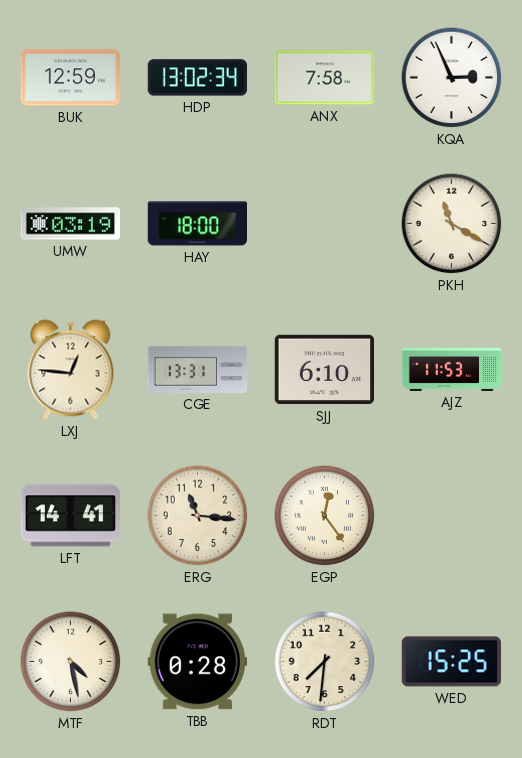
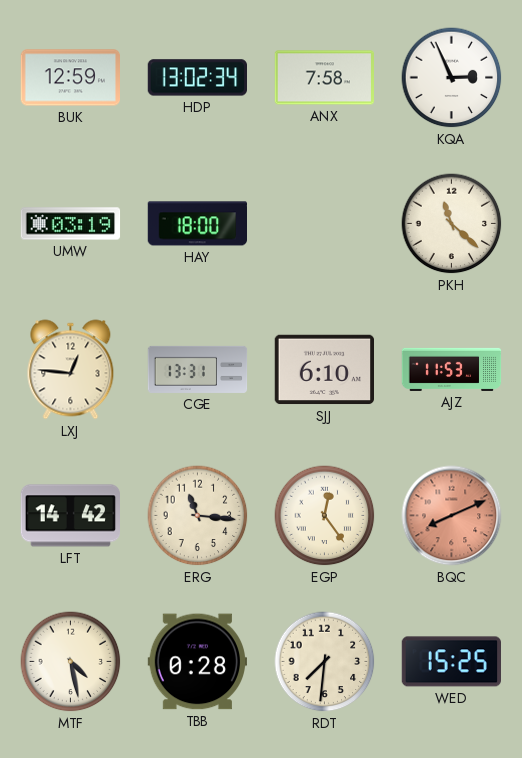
PKH: 11:20 -> 11:22 (452, 224)
LFT: 14:41 -> 14:42 (70, 516)
BQC: none -> 8:11 (452, 516)
